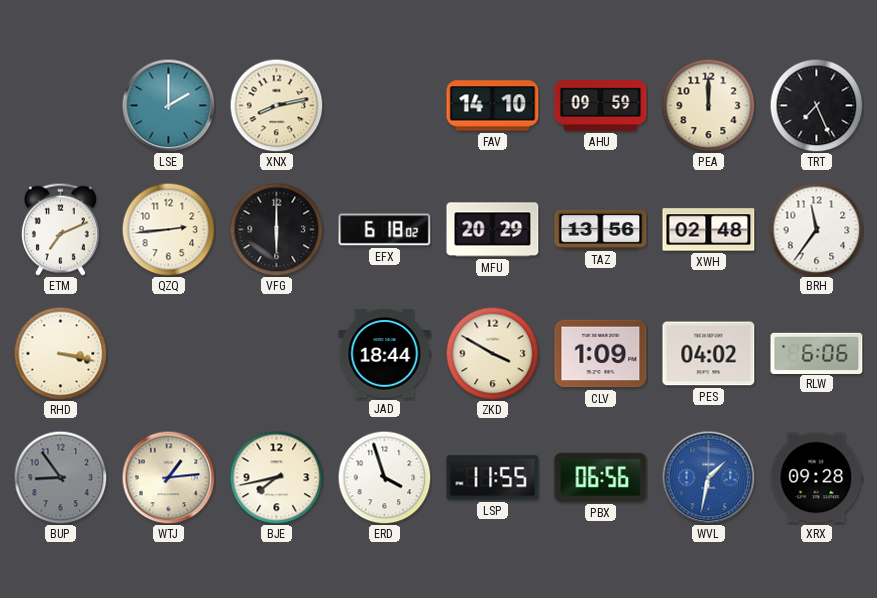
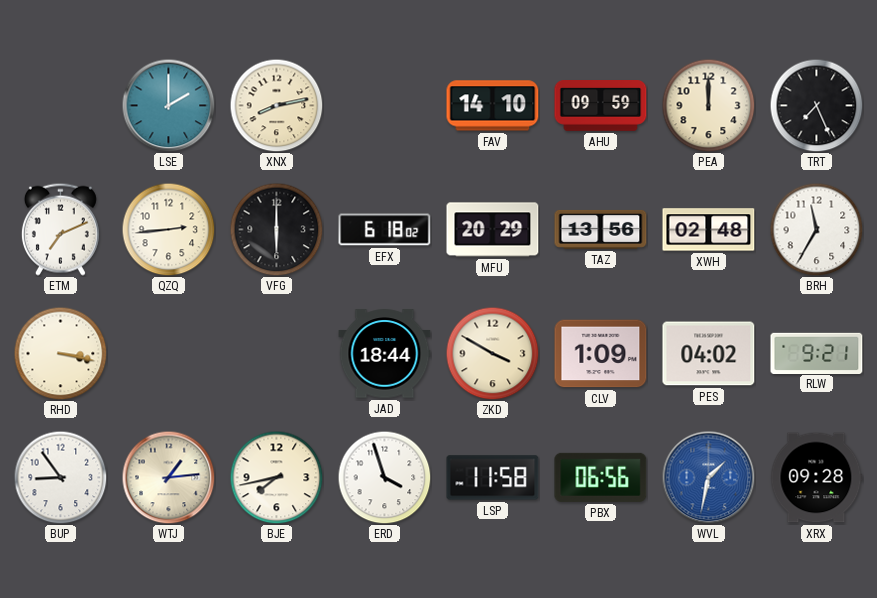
BRH: 11:36 -> 11:35 (816, 229)
RLW: 6:06 -> 9:21 (817, 353)
BUP dial: grey -> white (60, 477)
LSP: 11:55 -> 11:58 (493, 478)
